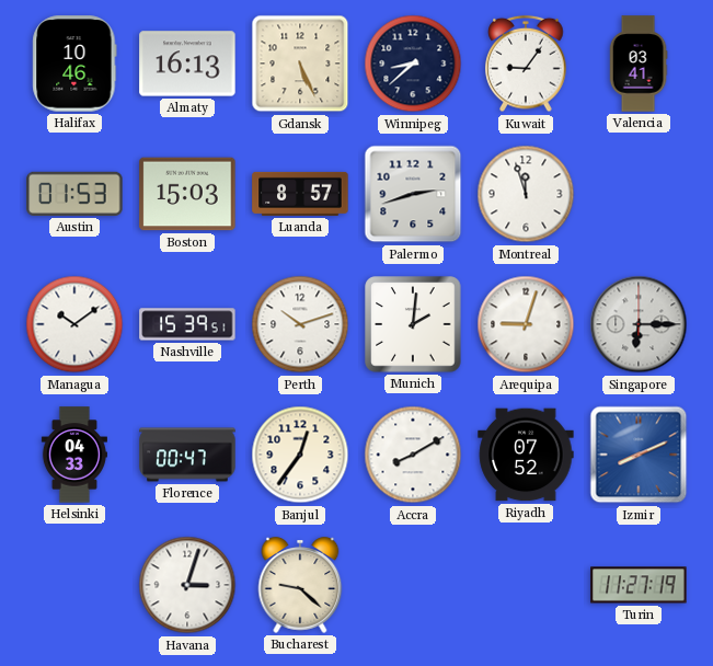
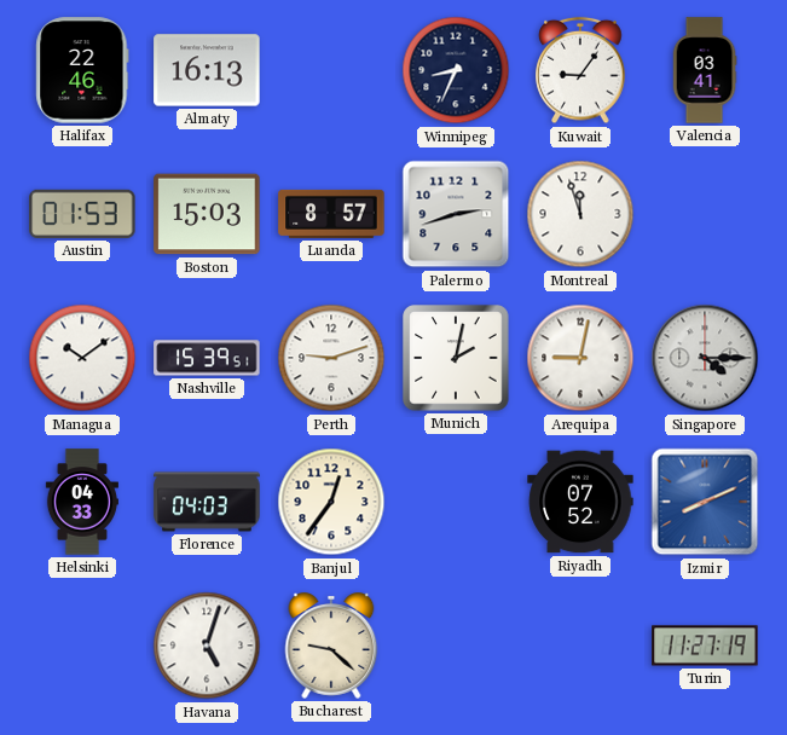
Halifax: 10:46 -> 22:46 (82, 70)
Gdansk: 5:26 -> none (300, 64)
Winnipeg: 8:38 -> 8:34 (456, 70)
Perth: 10:12 -> 9:12 (331, 358)
Munich: 2:01 -> 2:02 (456, 358)
Arequipa: 9:03 -> 9:02 (580, 358)
Singapore: 6:15 -> 4:15 (705, 358)
Florence: 00:47 -> 04:03 (207, 502)
Accra: 8:10 -> none (413, 455)
Havana: 3:03 -> 5:03 (207, 646)
